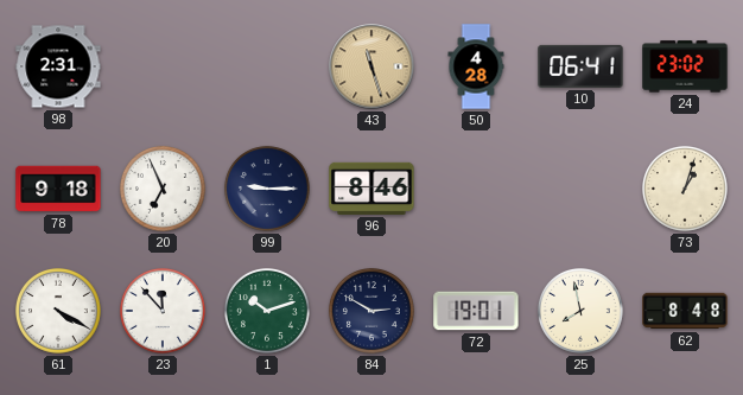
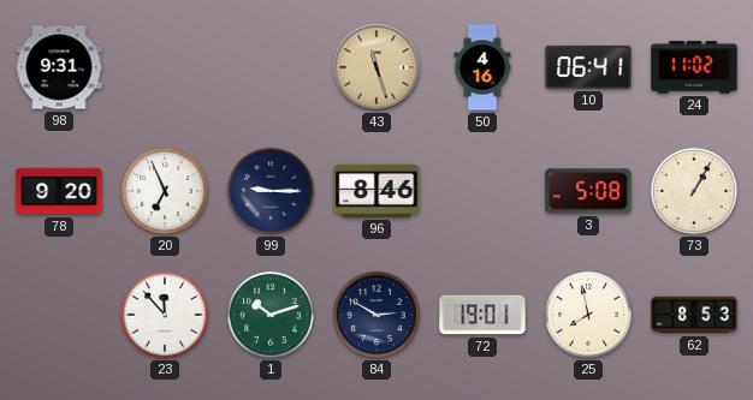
98: 2:31 -> 9:31 (59, 67)
50: 4:28 -> 4:16 (482, 67)
24: 23:02 -> 11:02 (694, 67)
78: 9:18 -> 9:20 (59, 191)
3: none -> 5:08 (588, 191)
73: 1:03 -> 1:05 (694, 191)
61: 4:20 -> none (58, 311)
62: 8:48 -> 8:53 (694, 315)
